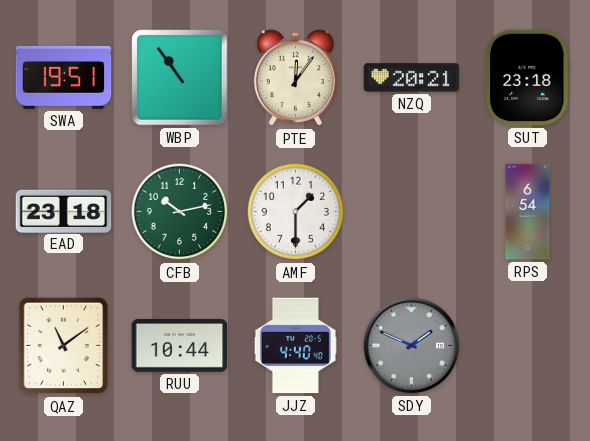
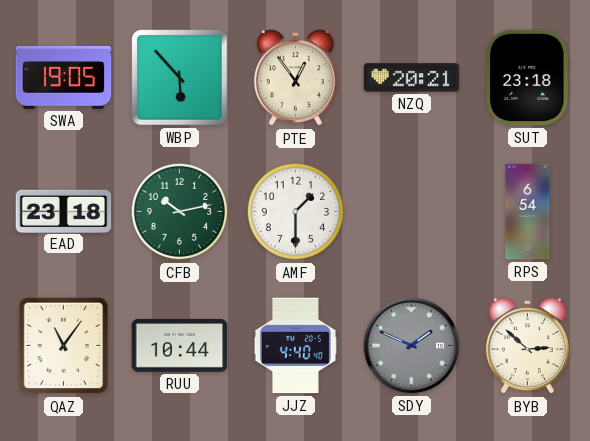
SWA: 19:51 -> 19:05 (64, 78)
WBP: 10:54 -> 5:53 (180, 78)
PTE: 12:06 -> 12:54 (295, 78)
QAZ: 11:09 -> 11:06 (64, 346)
BYB: none -> 2:52 (527, 346)
